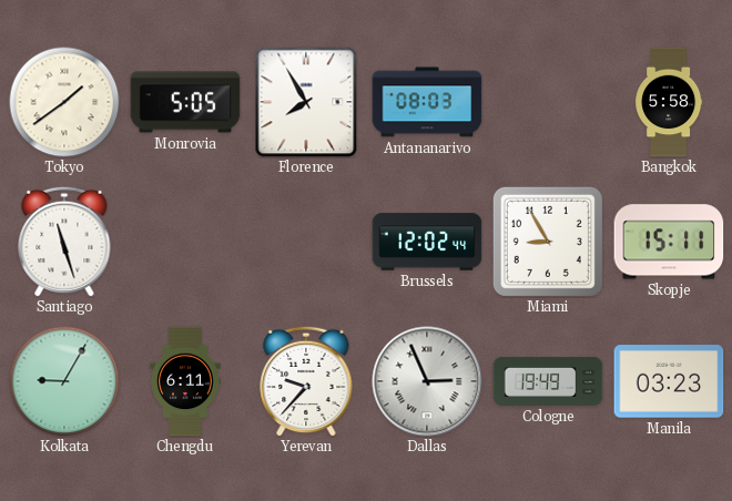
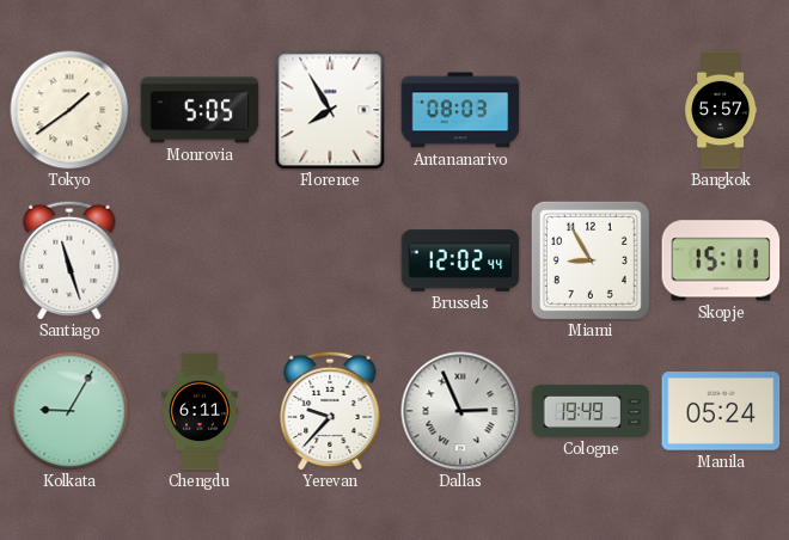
Bangkok: 5:58 -> 5:57 (721, 110)
Manila: 03:23 -> 05:24 (721, 411)
